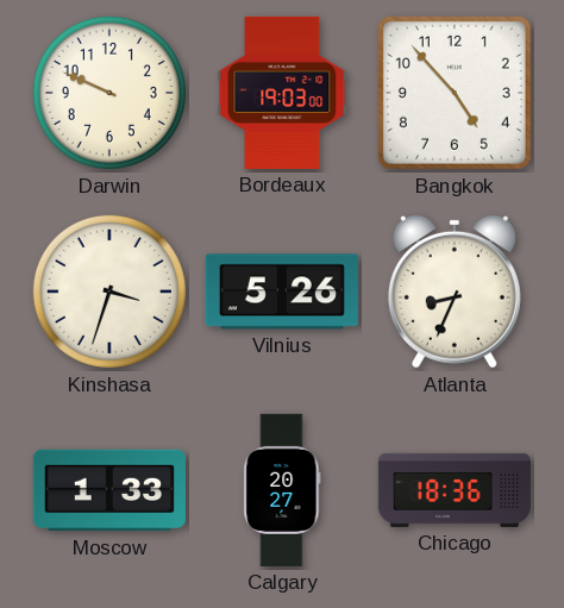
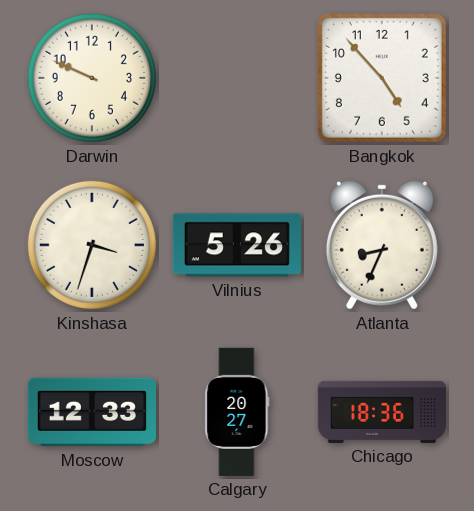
Bordeaux: 19:03 -> none (282, 93)
Moscow: 1:33 -> 12:33 (92, 412)
